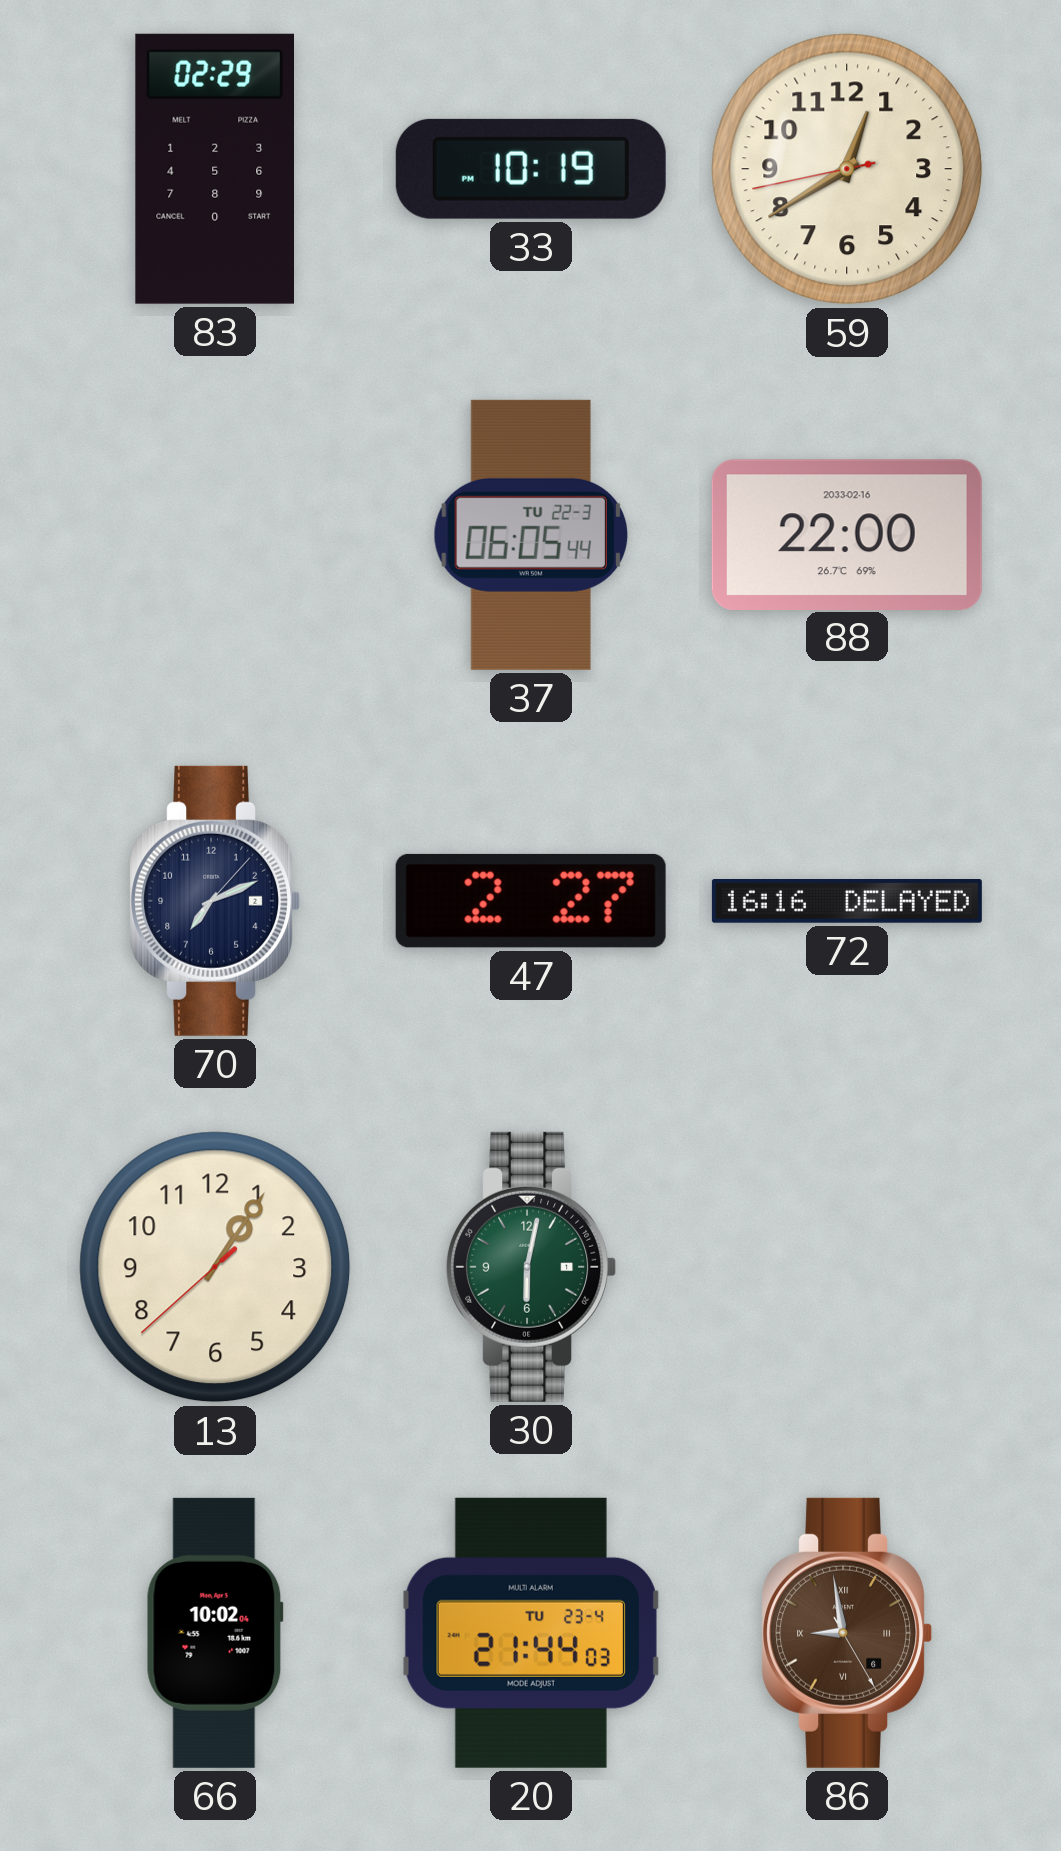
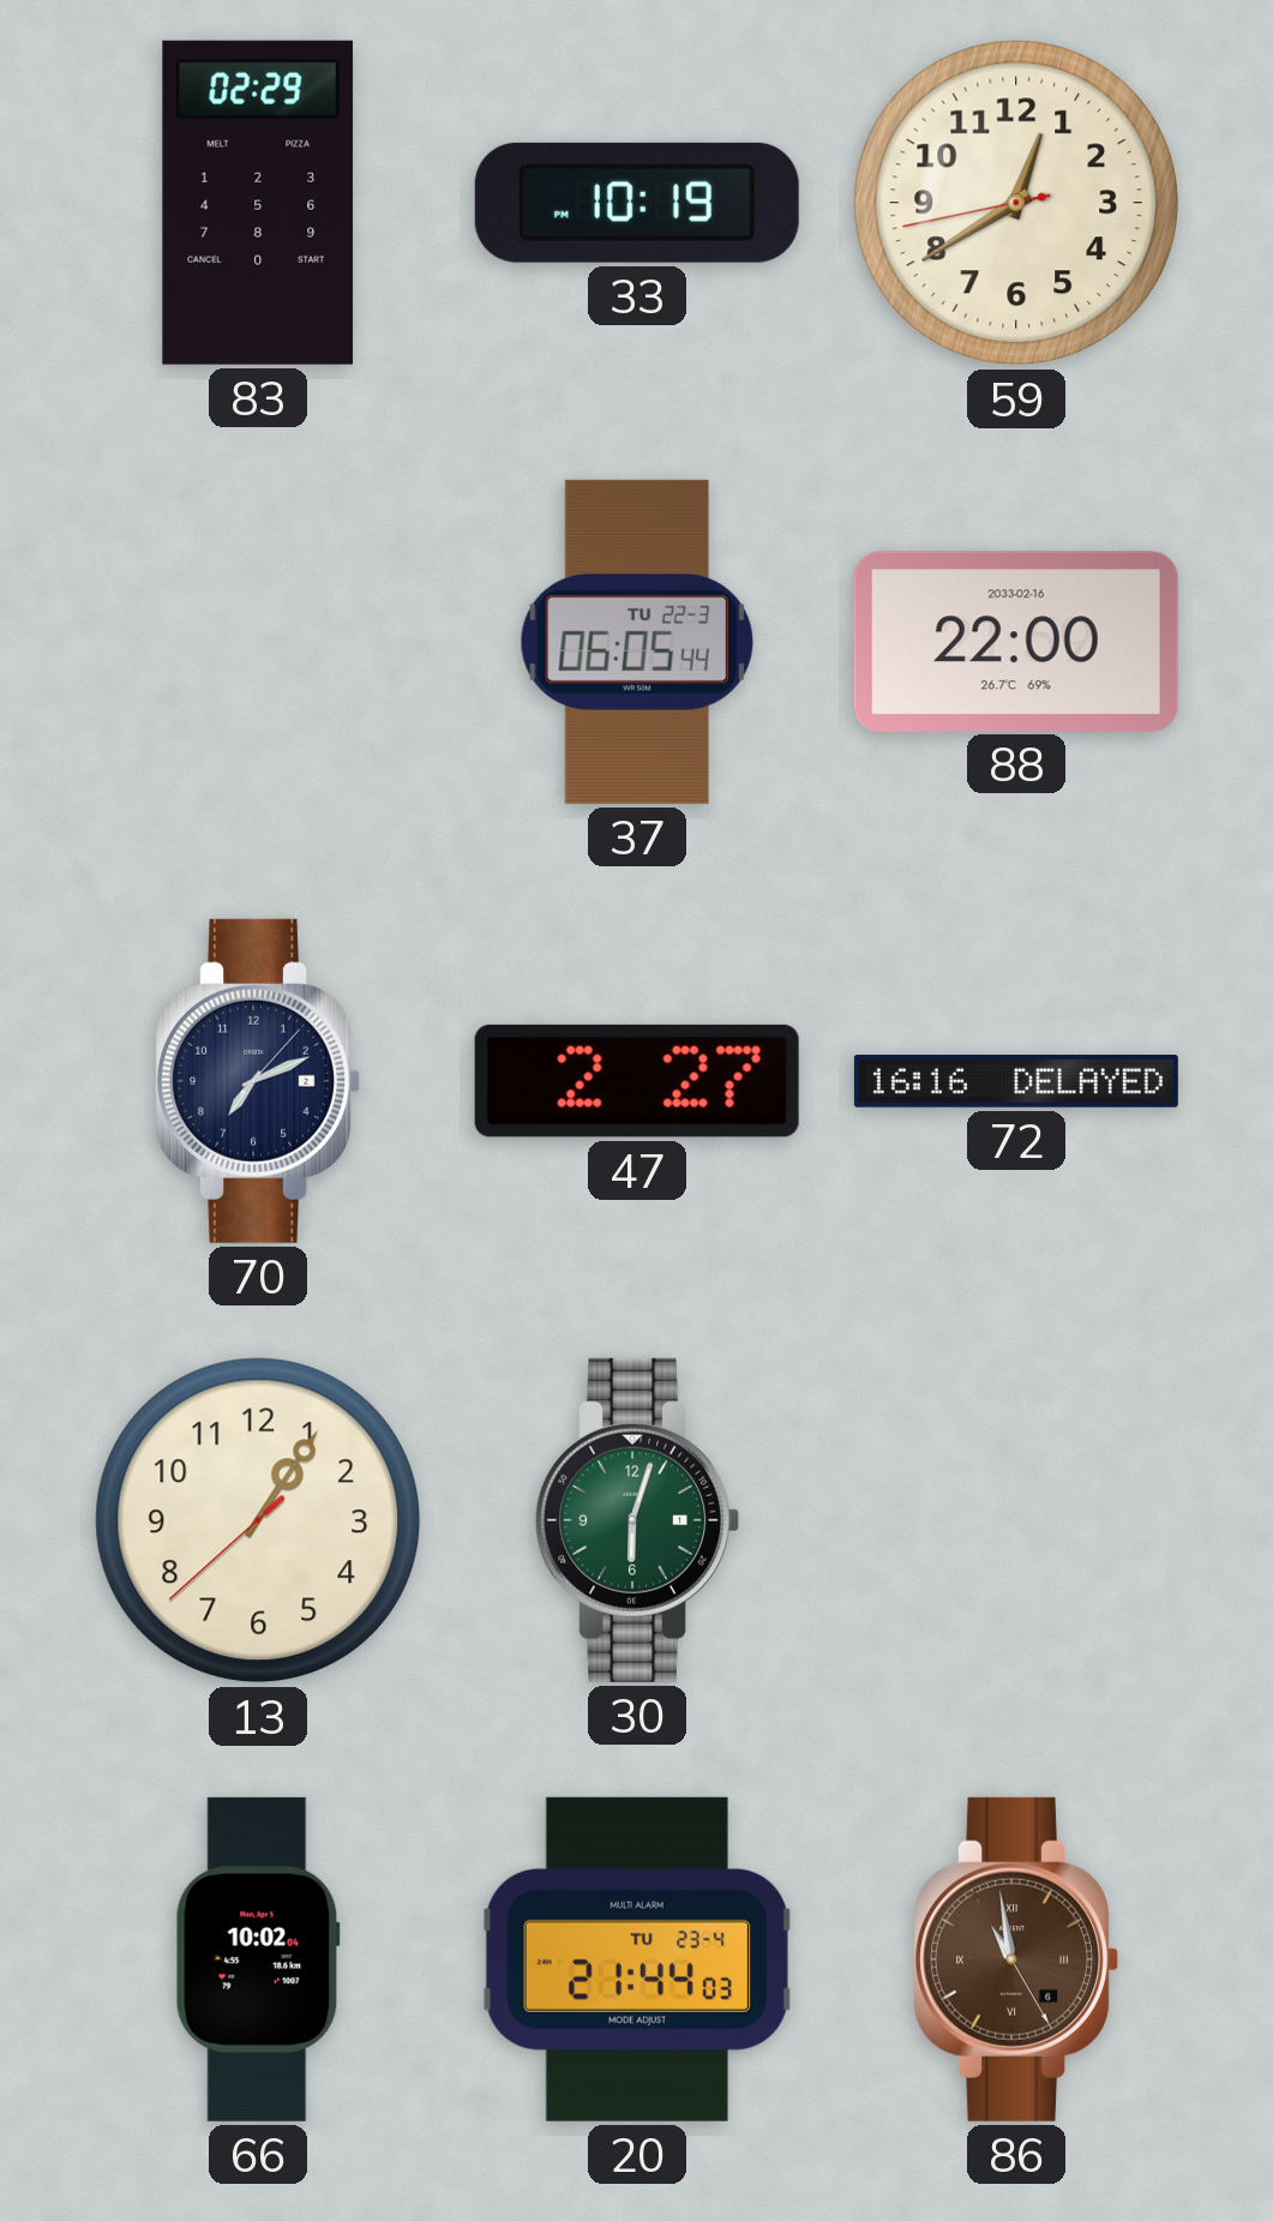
30: 6:02 -> 6:03 (637, 1520)
86: 8:58 -> 10:58 (1016, 1959)
